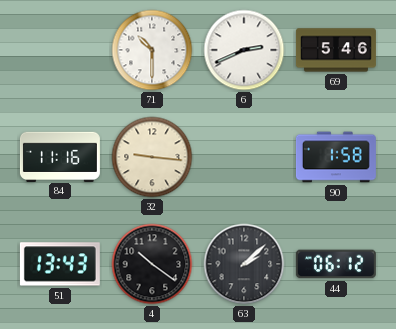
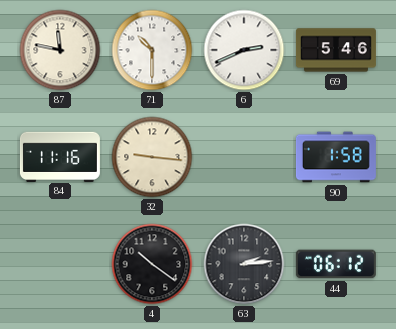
87: none -> 11:47 (60, 50)
51: 13:43 -> none (60, 264)
63: 2:08 -> 2:14 (244, 264)
